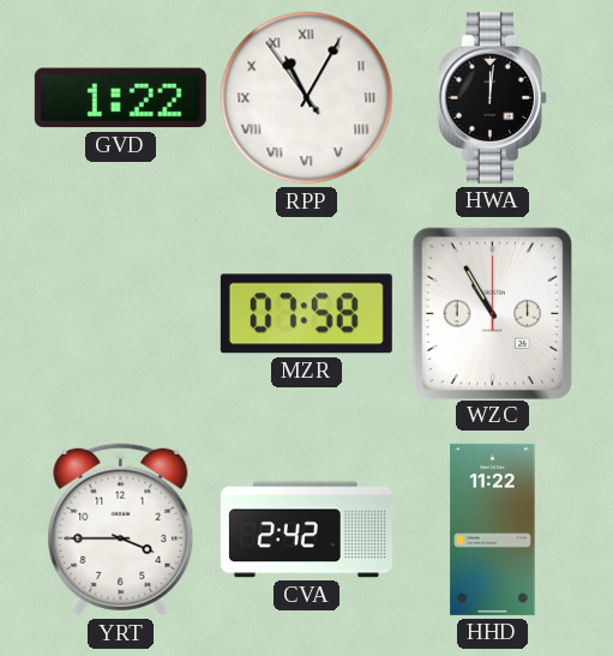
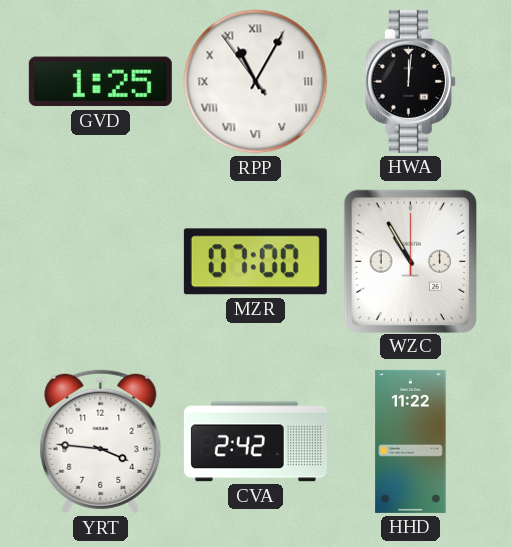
GVD: 1:22 -> 1:25 (100, 82)
MZR: 07:58 -> 07:00 (255, 262)
YRT: 3:45 -> 3:46 (101, 442)
